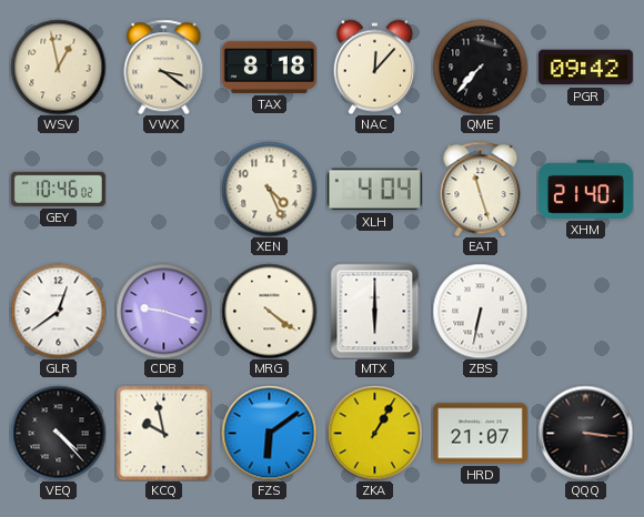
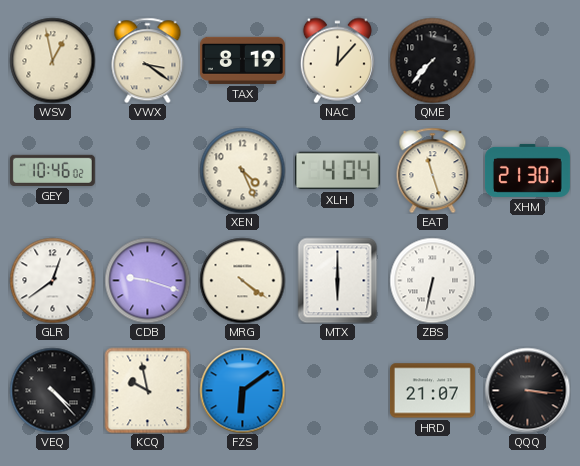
TAX: 8:18 -> 8:19 (242, 60)
PGR: 09:42 -> none (585, 68)
XHM: 21:40 -> 21:30 (527, 170)
ZKA: 1:05 -> none (374, 433)
